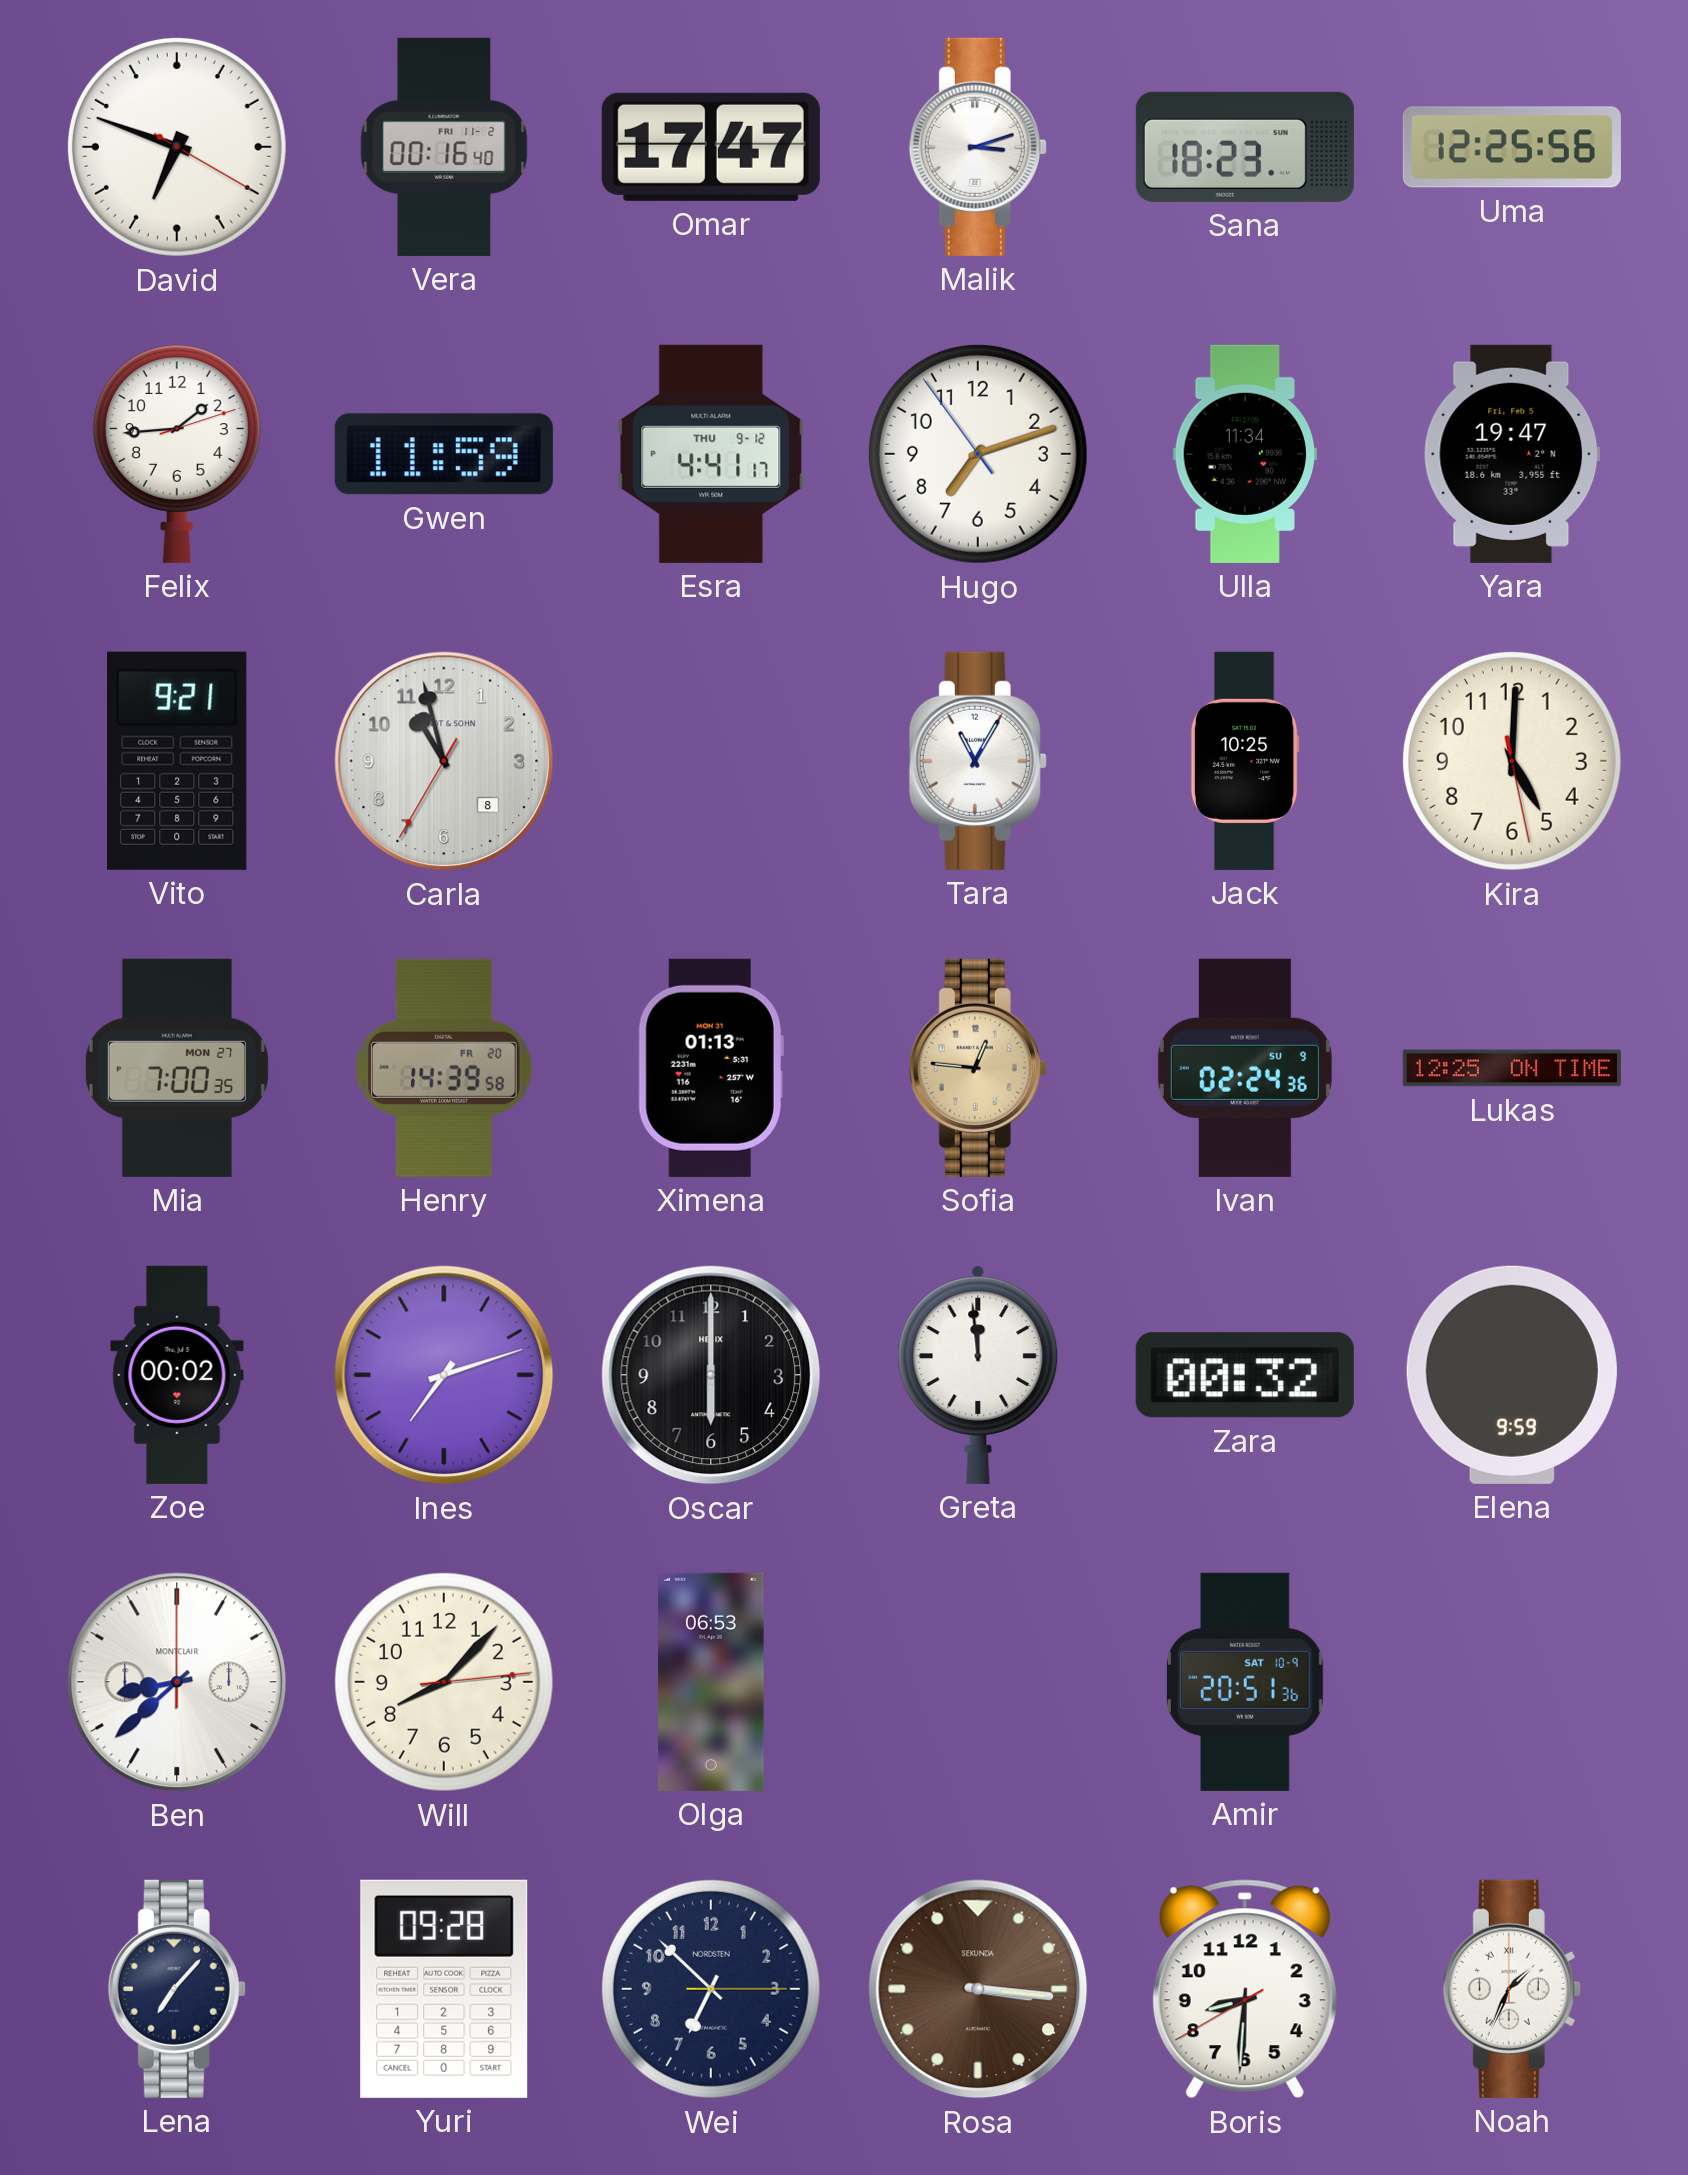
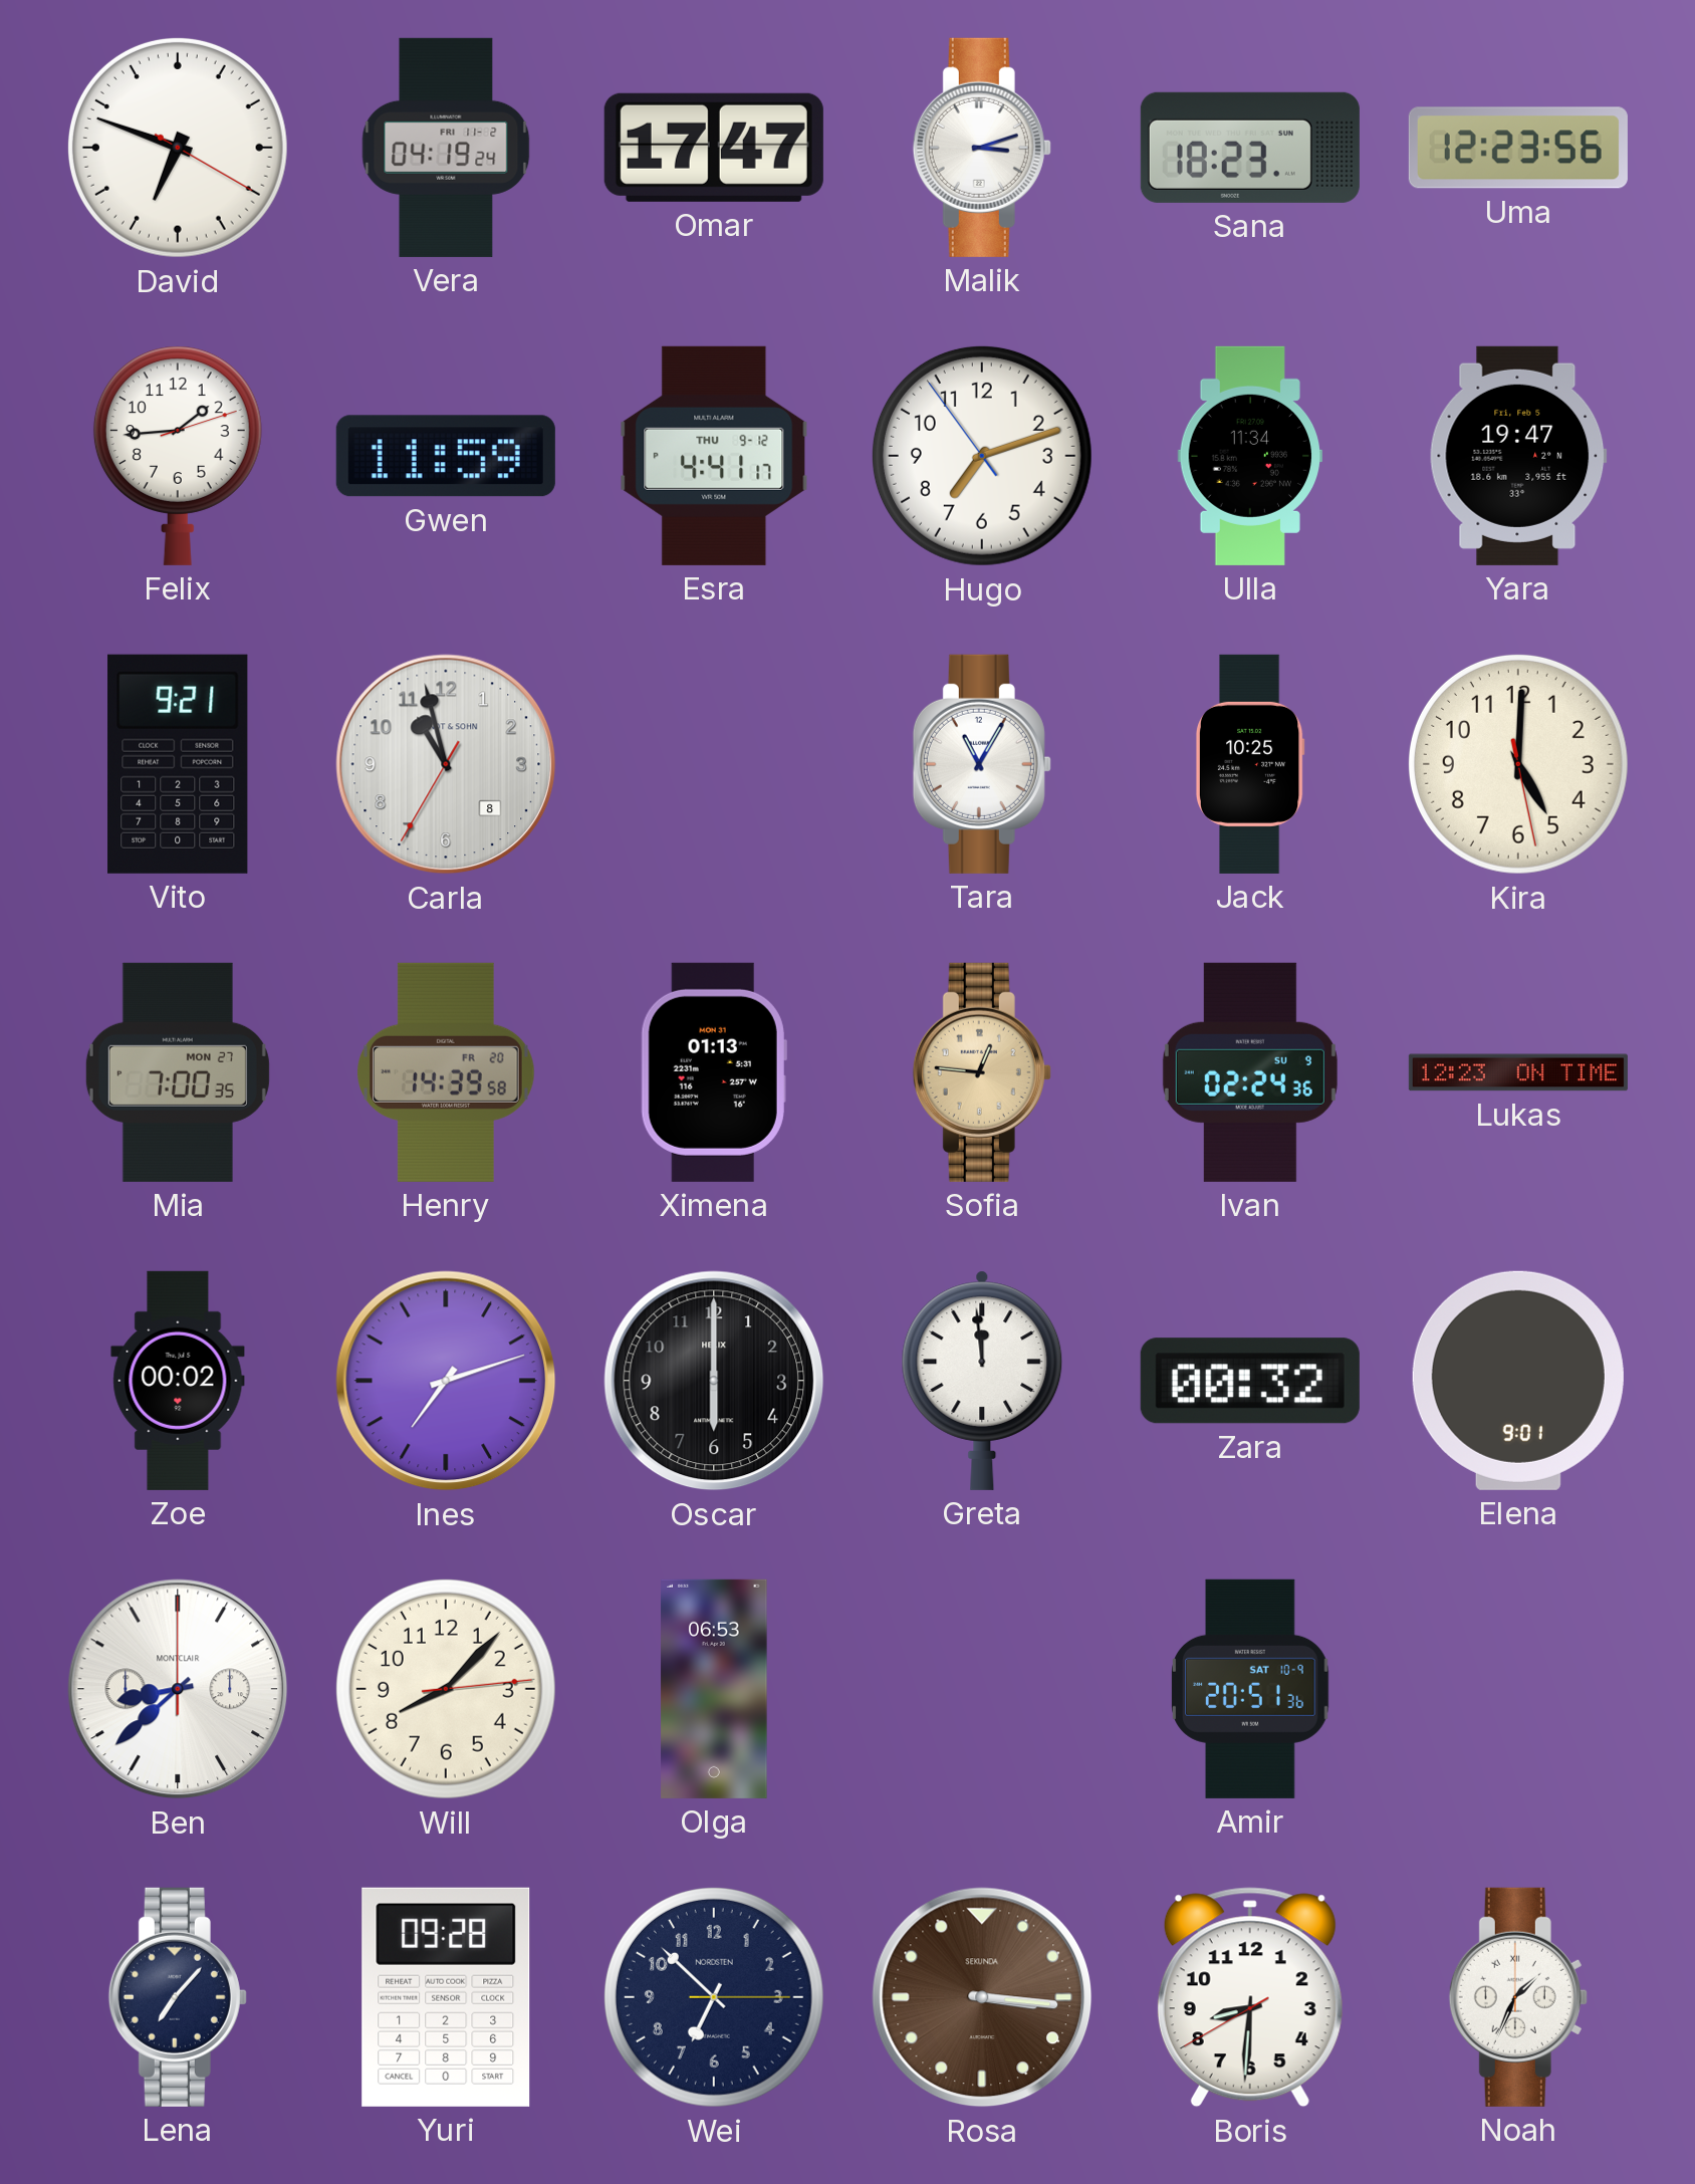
Vera: 00:16 -> 04:19 (446, 148)
Uma: 12:25 -> 12:23 (1518, 148)
Lukas: 12:25 -> 12:23 (1518, 1072)
Elena: 9:59 -> 9:01 (1518, 1381)
